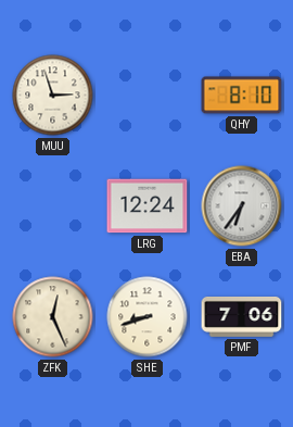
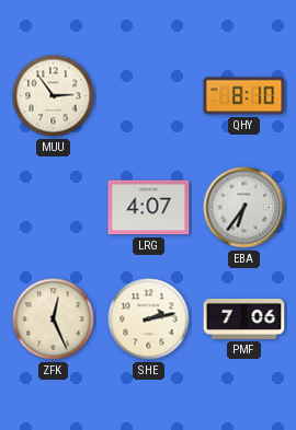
MUU: 2:57 -> 2:54 (54, 96)
LRG: 12:24 -> 4:07 (149, 208)
SHE: 8:42 -> 2:13 (149, 319)
